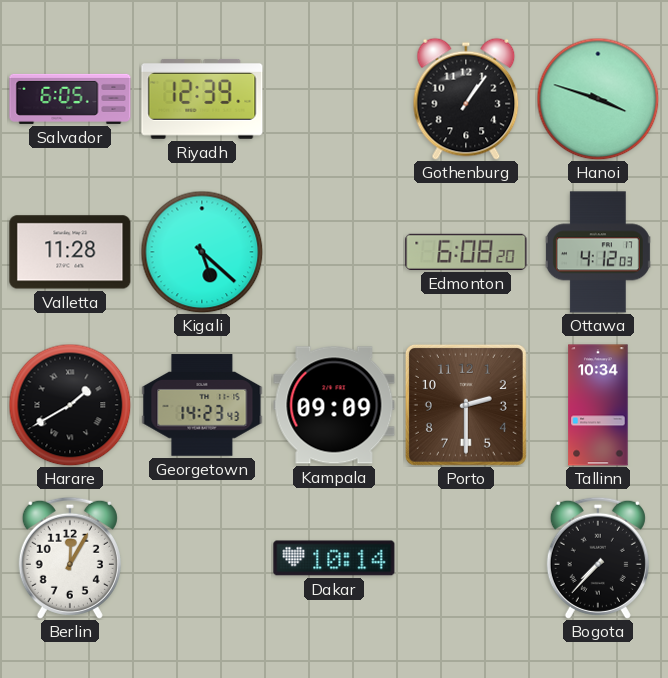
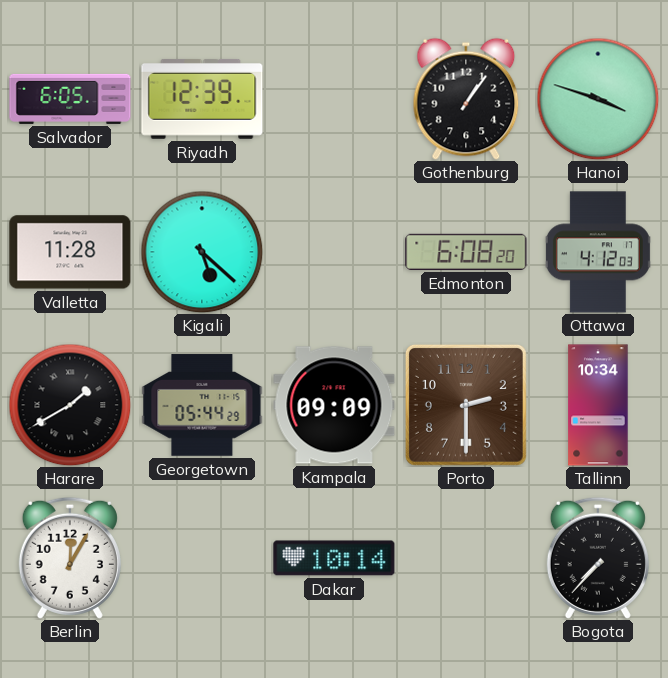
Georgetown: 14:23 -> 05:44 (202, 405)
